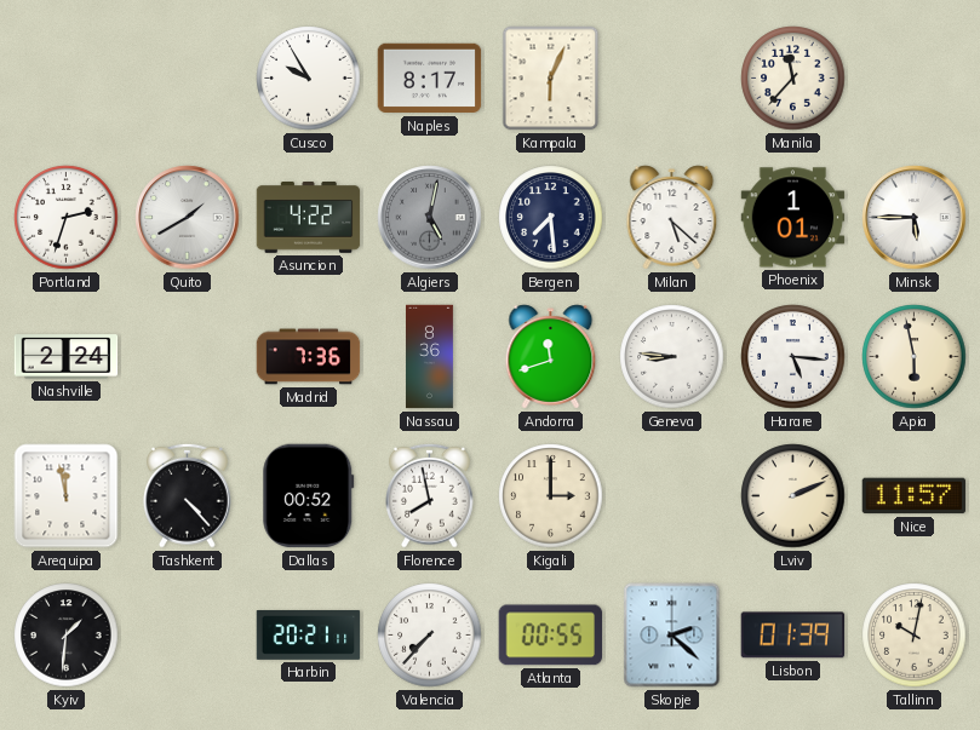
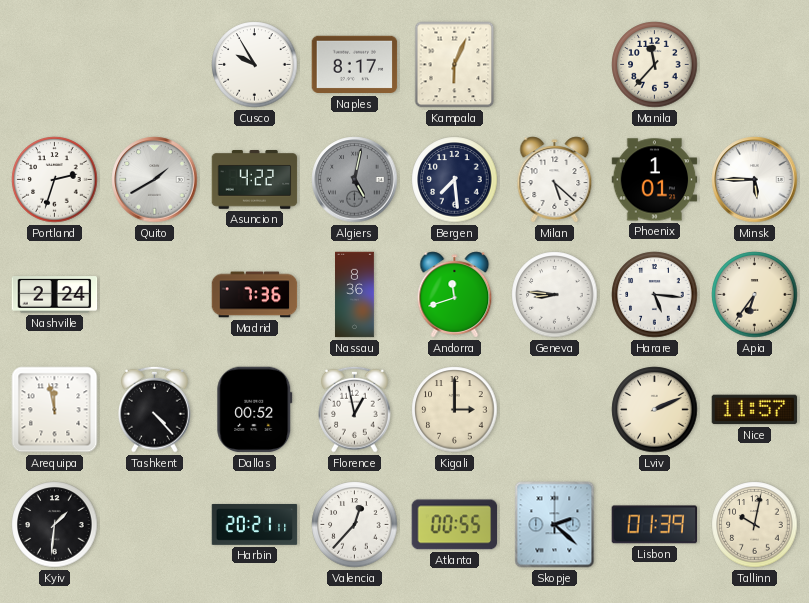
Apia: 5:58 -> 6:36 (755, 295)
Florence: 7:58 -> 12:58 (355, 409)
Valencia: 7:37 -> 12:37 (355, 525)
